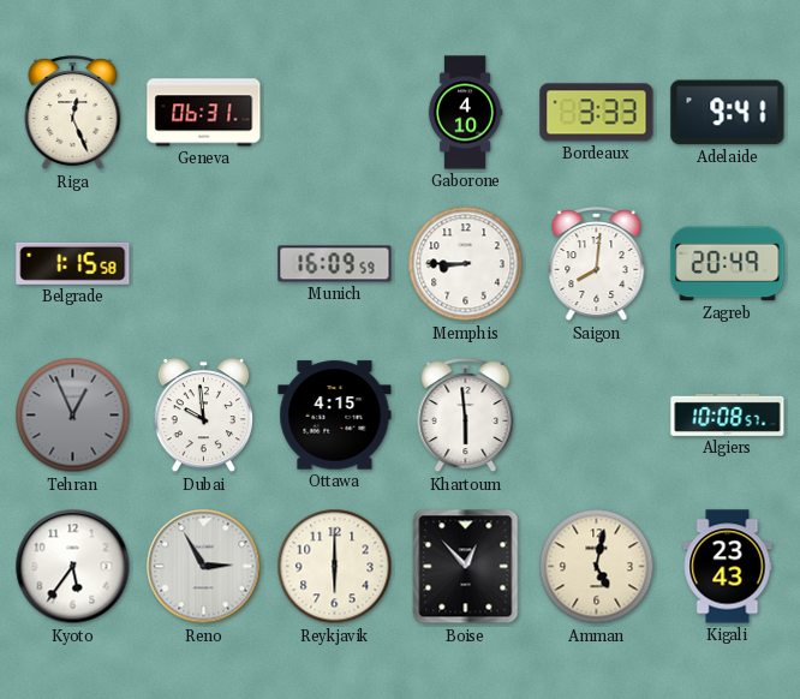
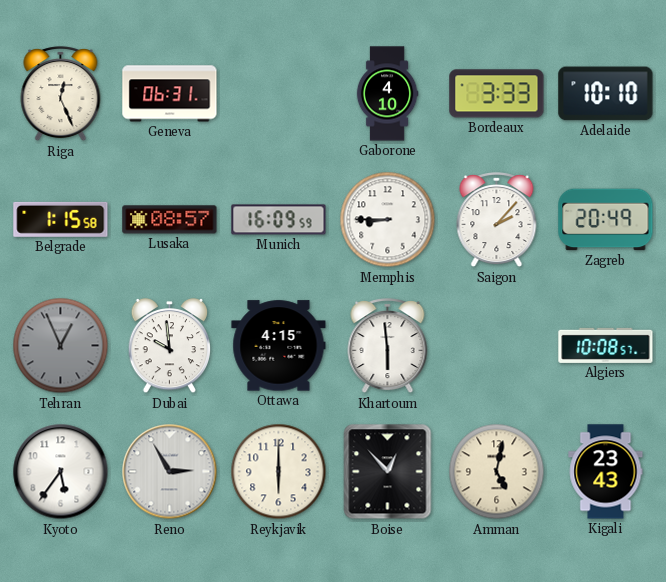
Adelaide: 9:41 -> 10:10 (606, 94)
Lusaka: none -> 08:57 (170, 220)
Saigon: 8:01 -> 2:07 (497, 220)
